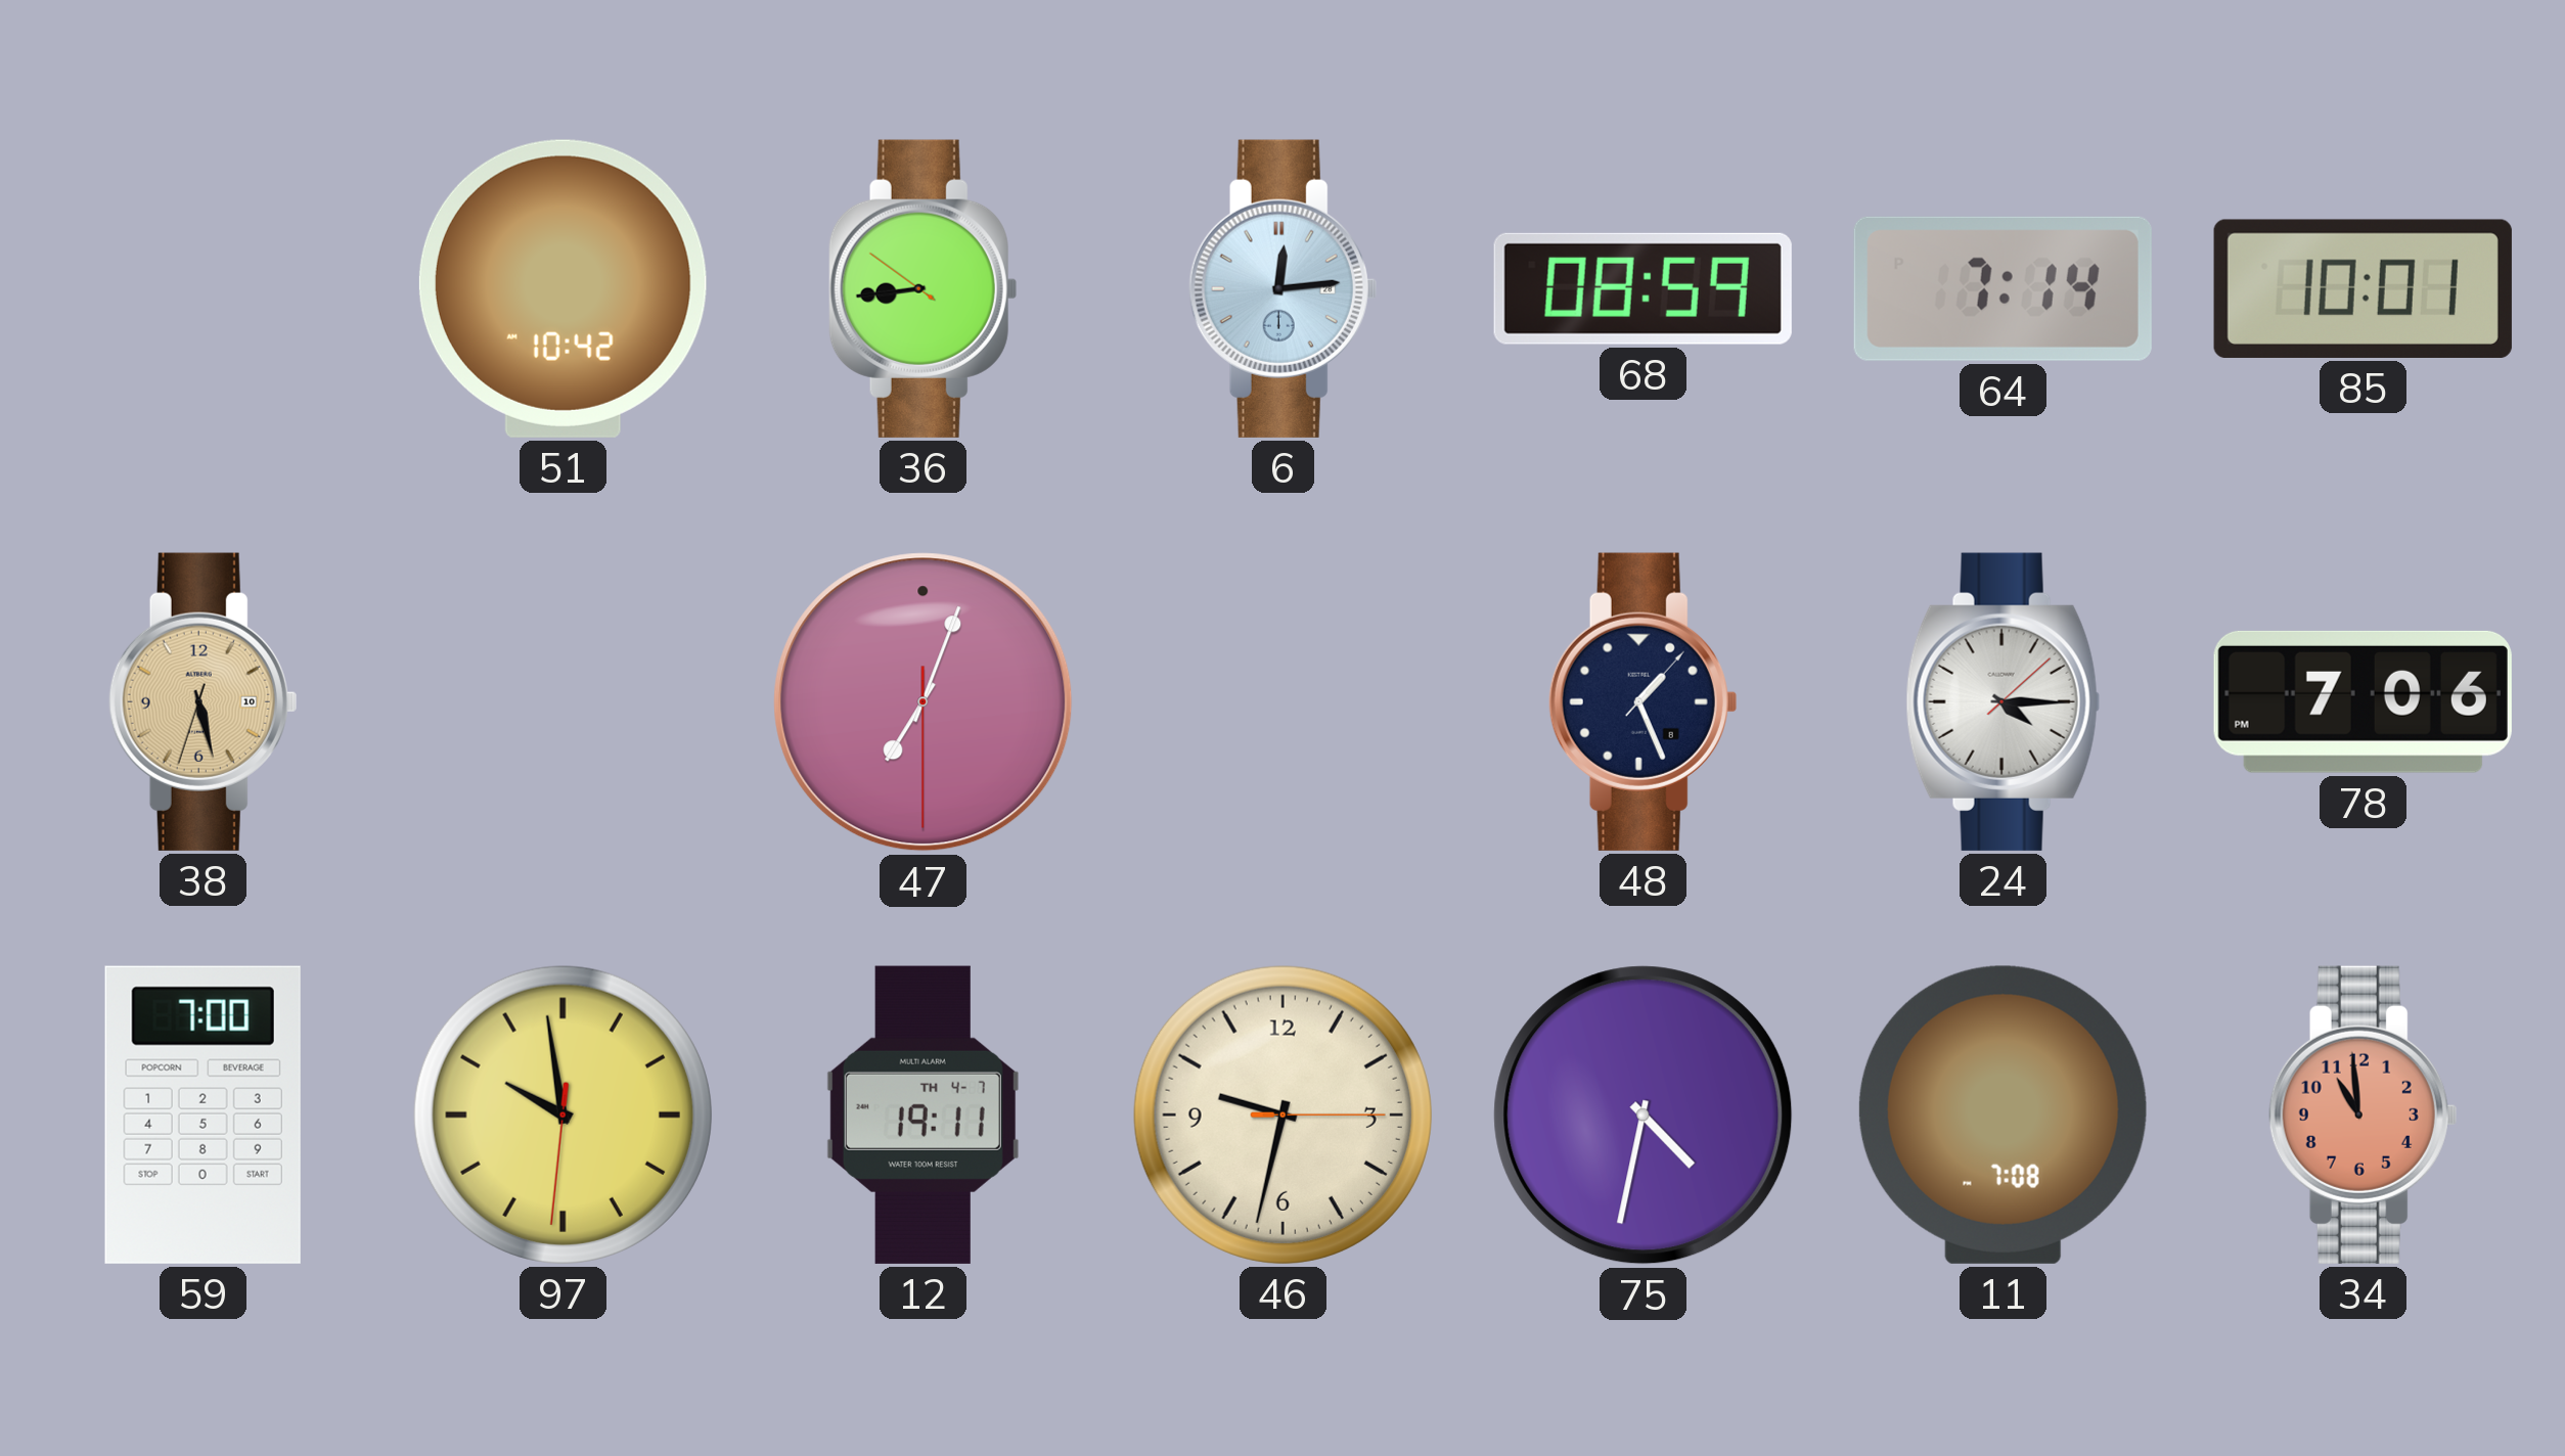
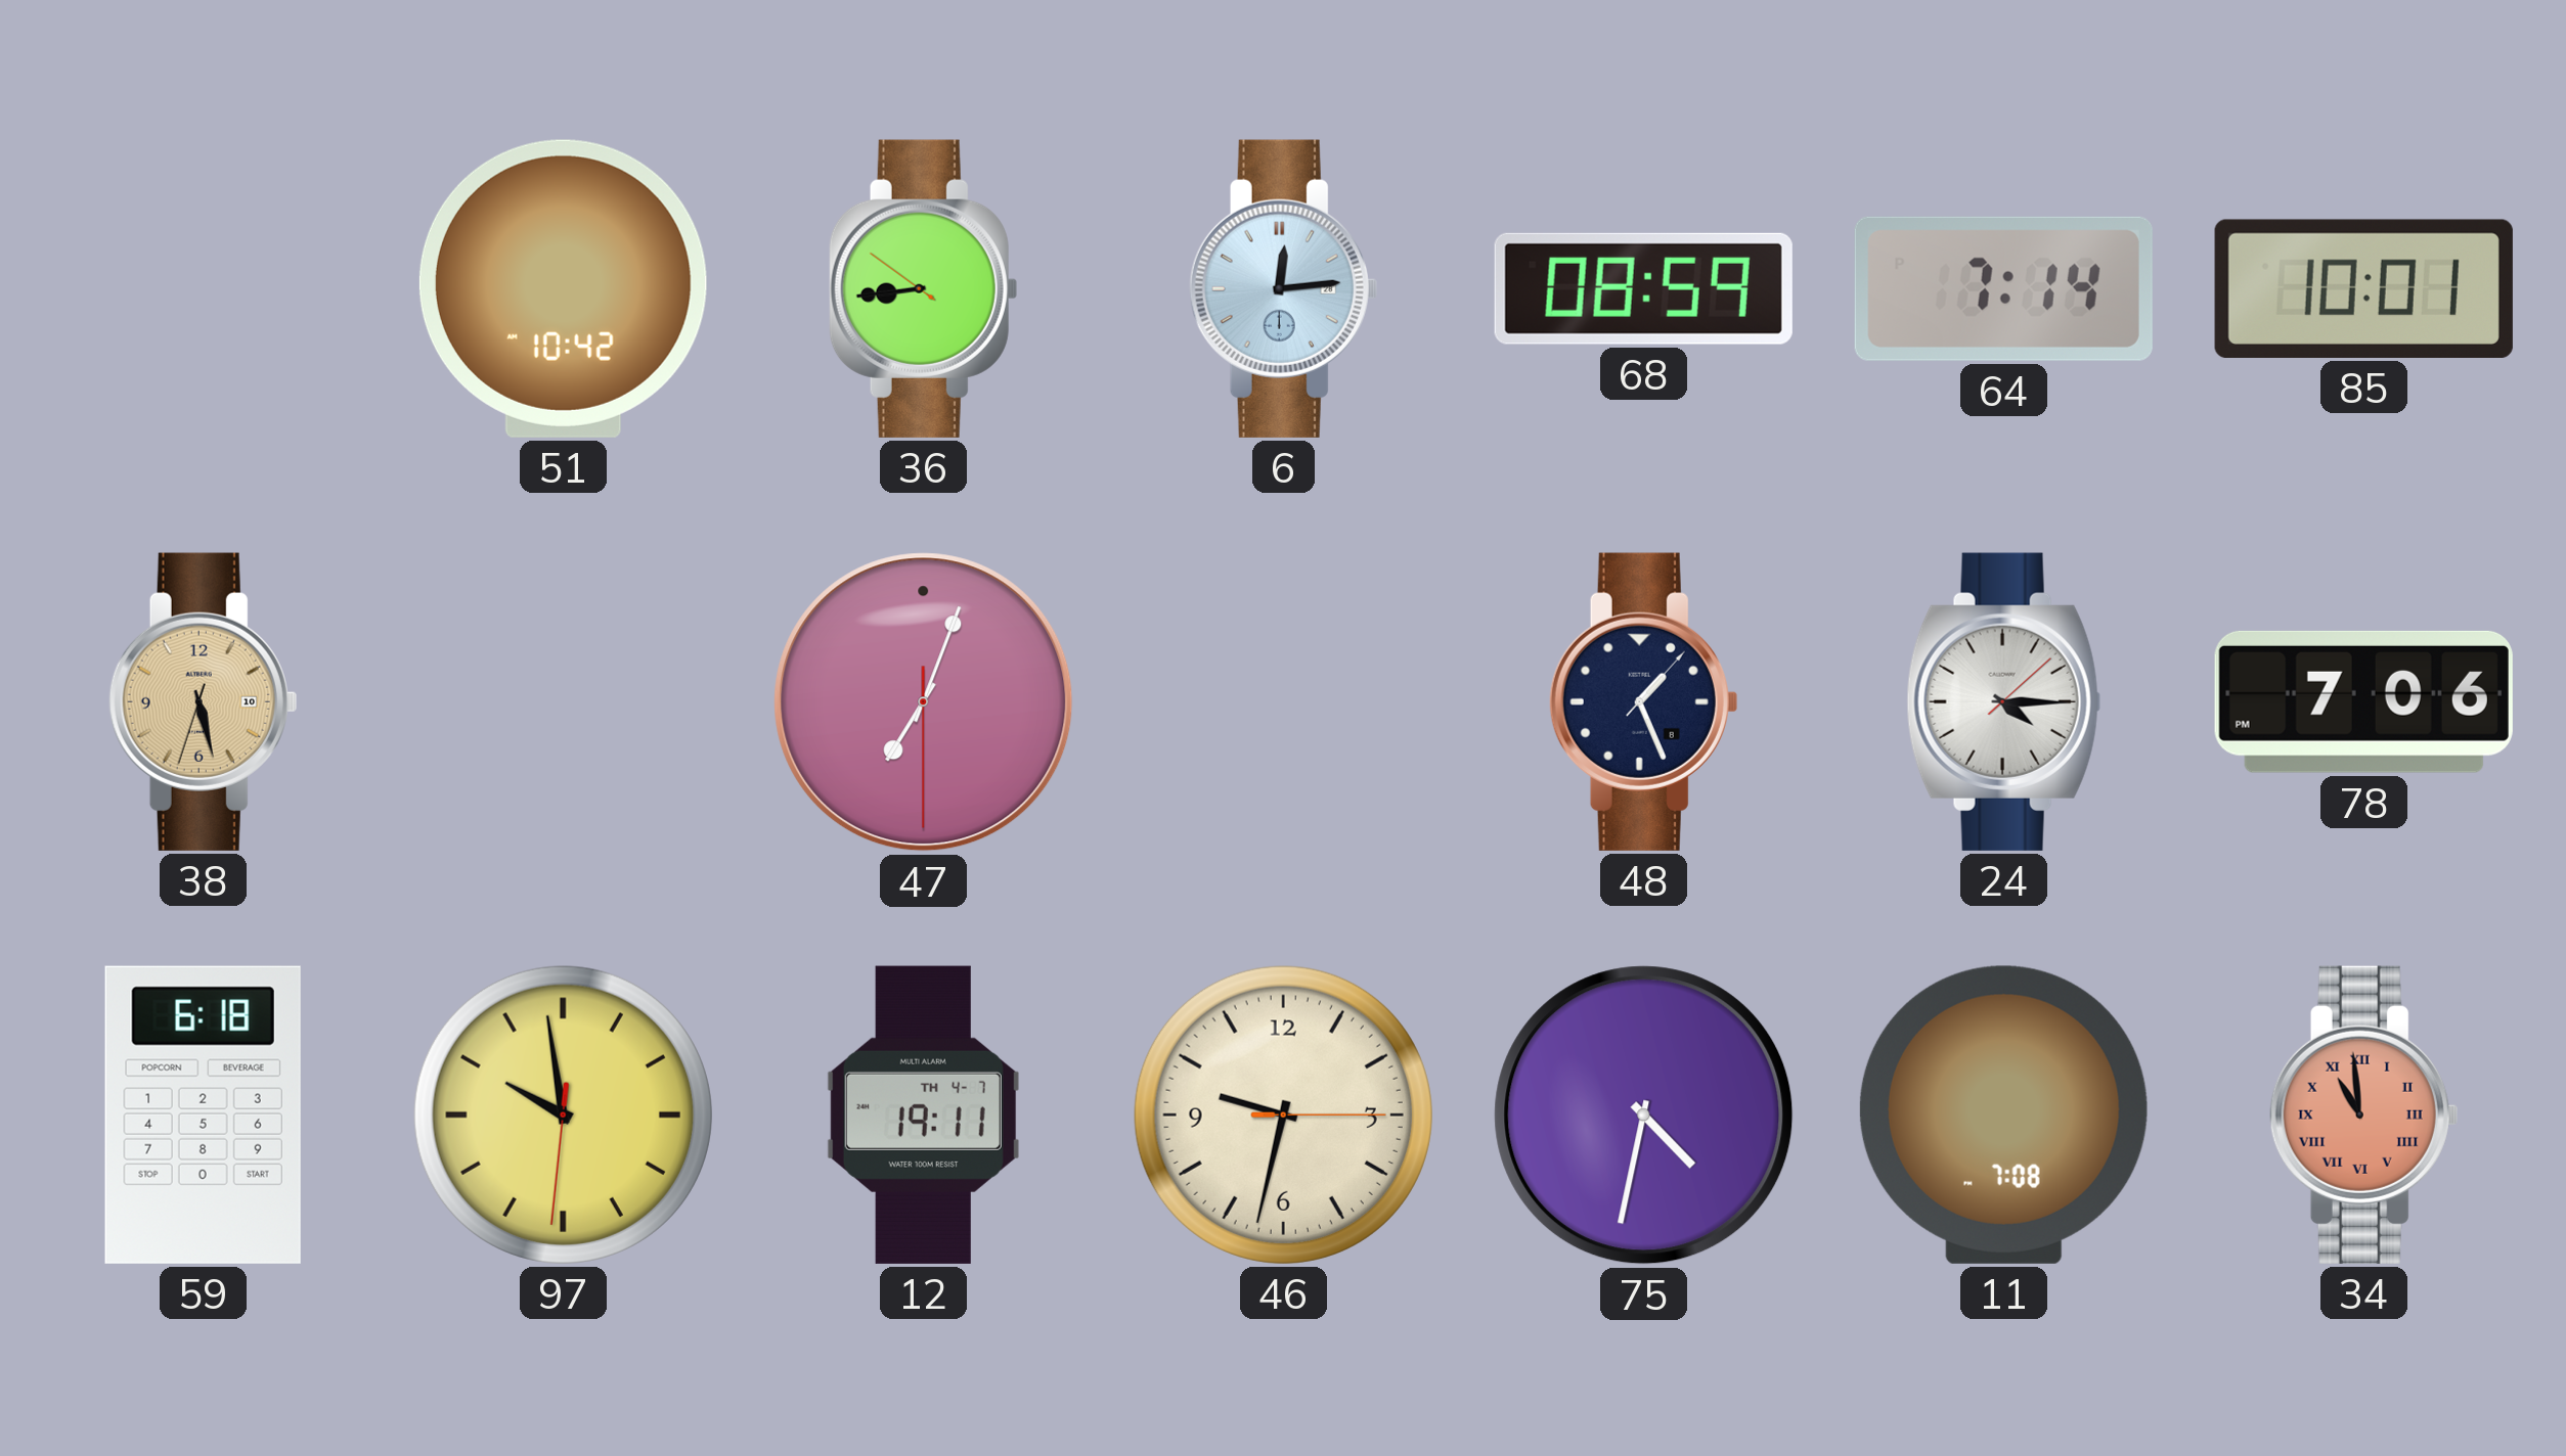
59: 7:00 -> 6:18 (203, 1114)
34 numerals: Arabic -> Roman (2363, 1114)
